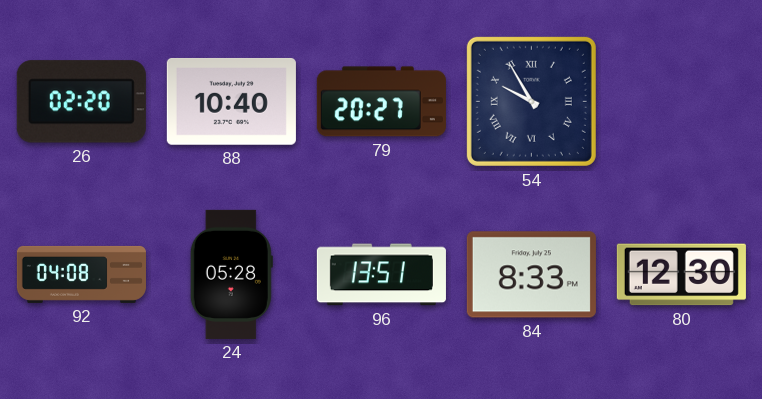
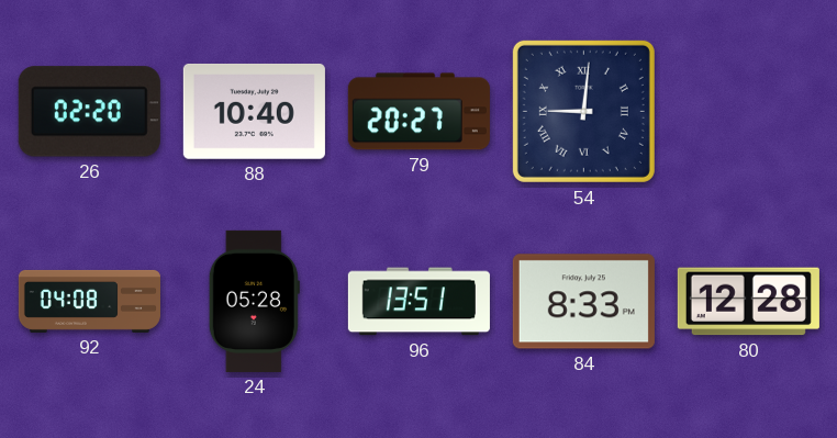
54: 9:55 -> 9:01 (583, 111)
80: 12:30 -> 12:28 (748, 302)
